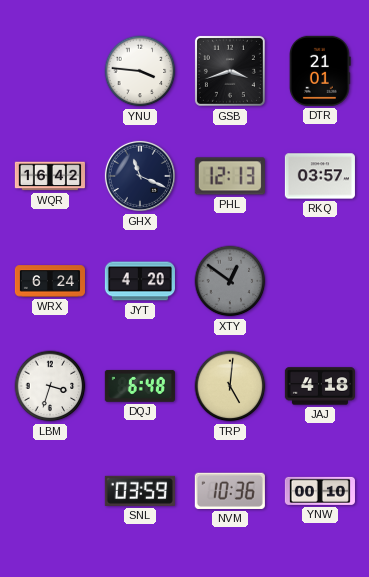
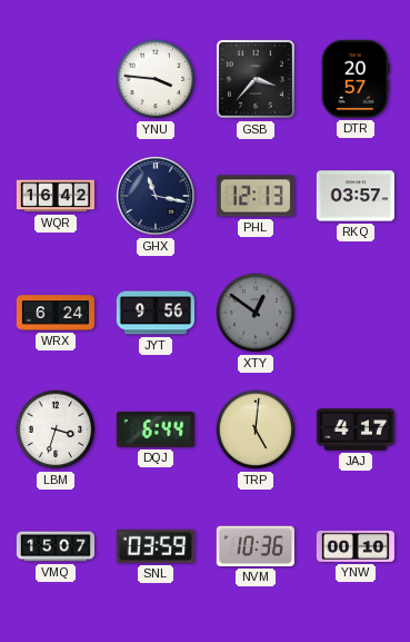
GSB: 3:42 -> 3:37 (256, 79)
DTR: 21:01 -> 20:57 (356, 79)
GHX: 11:19 -> 11:17 (156, 196)
JYT: 4:20 -> 9:56 (156, 313)
DQJ: 6:48 -> 6:44 (156, 429)
JAJ: 4:18 -> 4:17 (356, 429)
VMQ: none -> 15:07 (54, 546)
